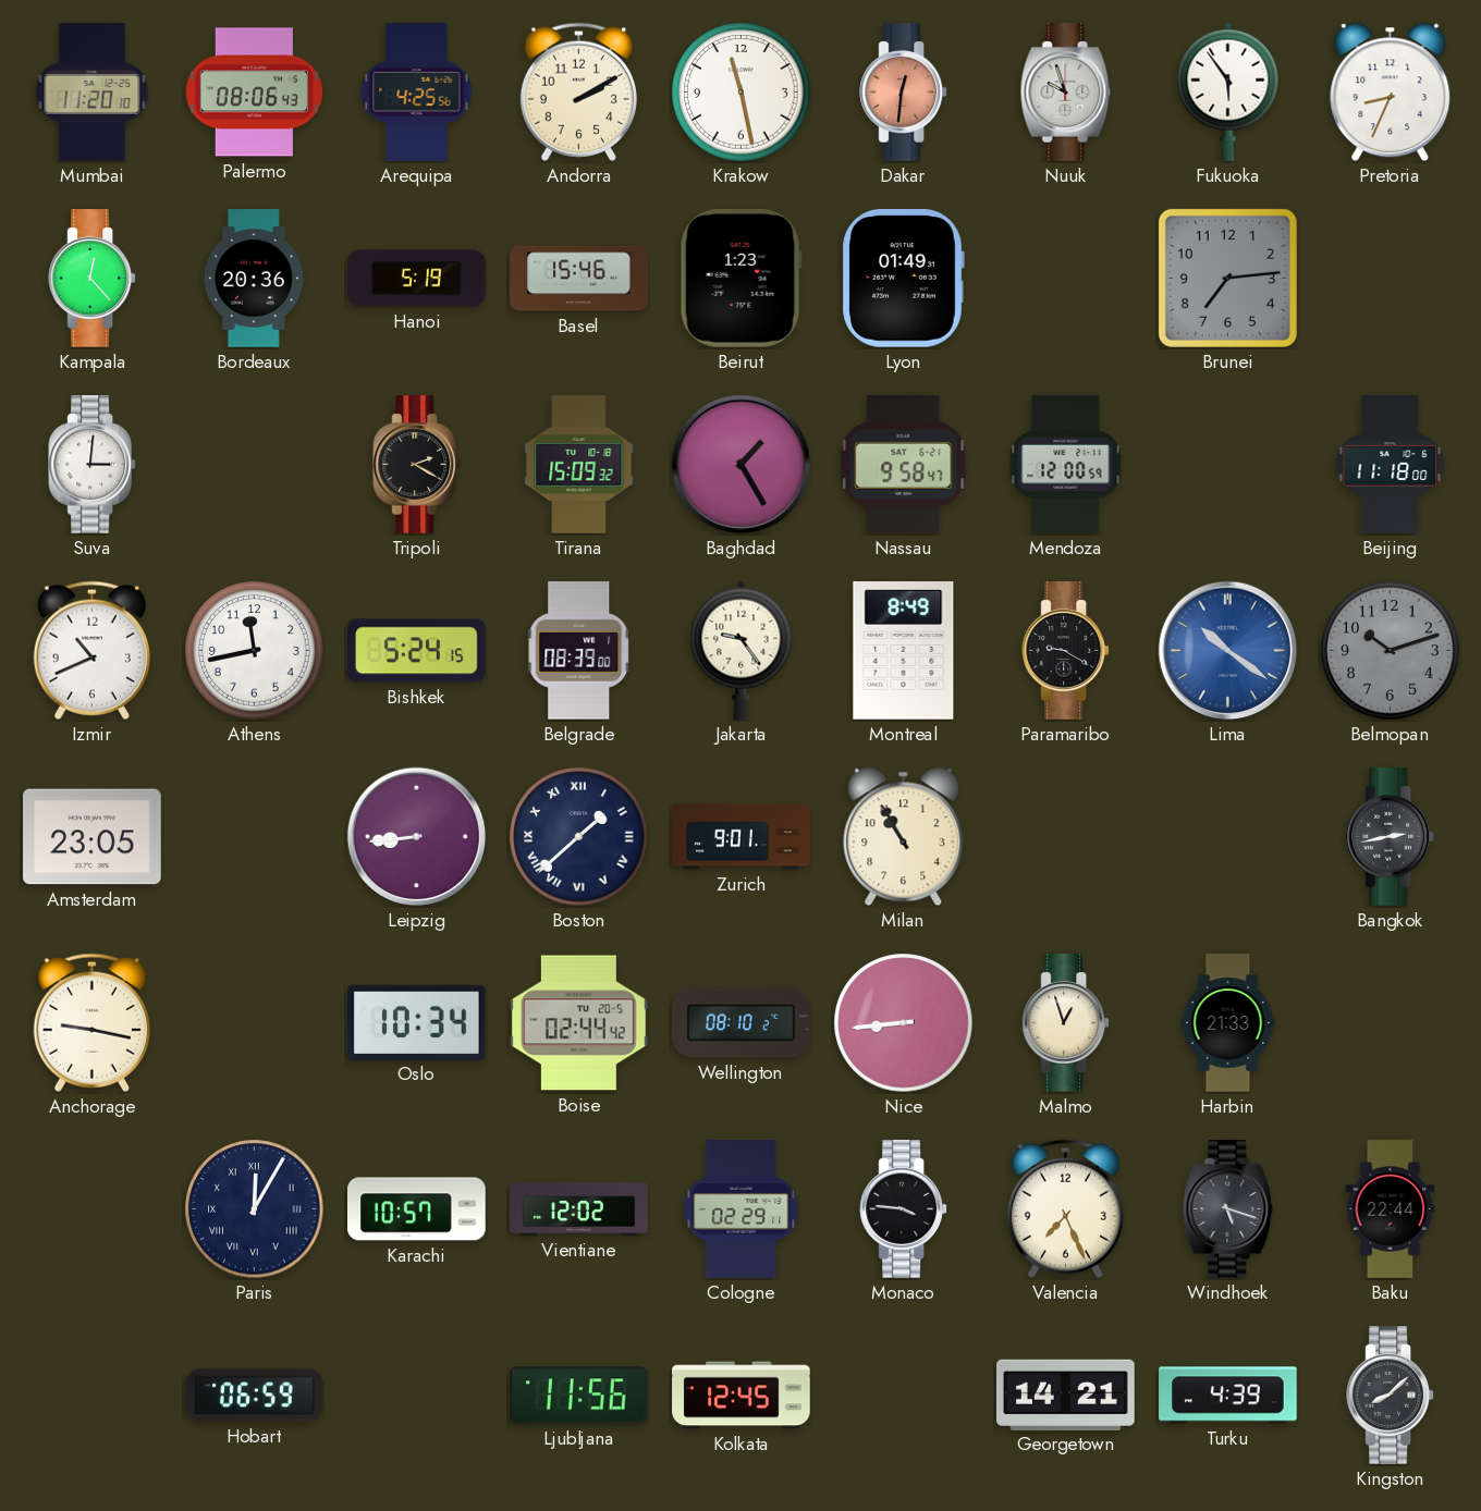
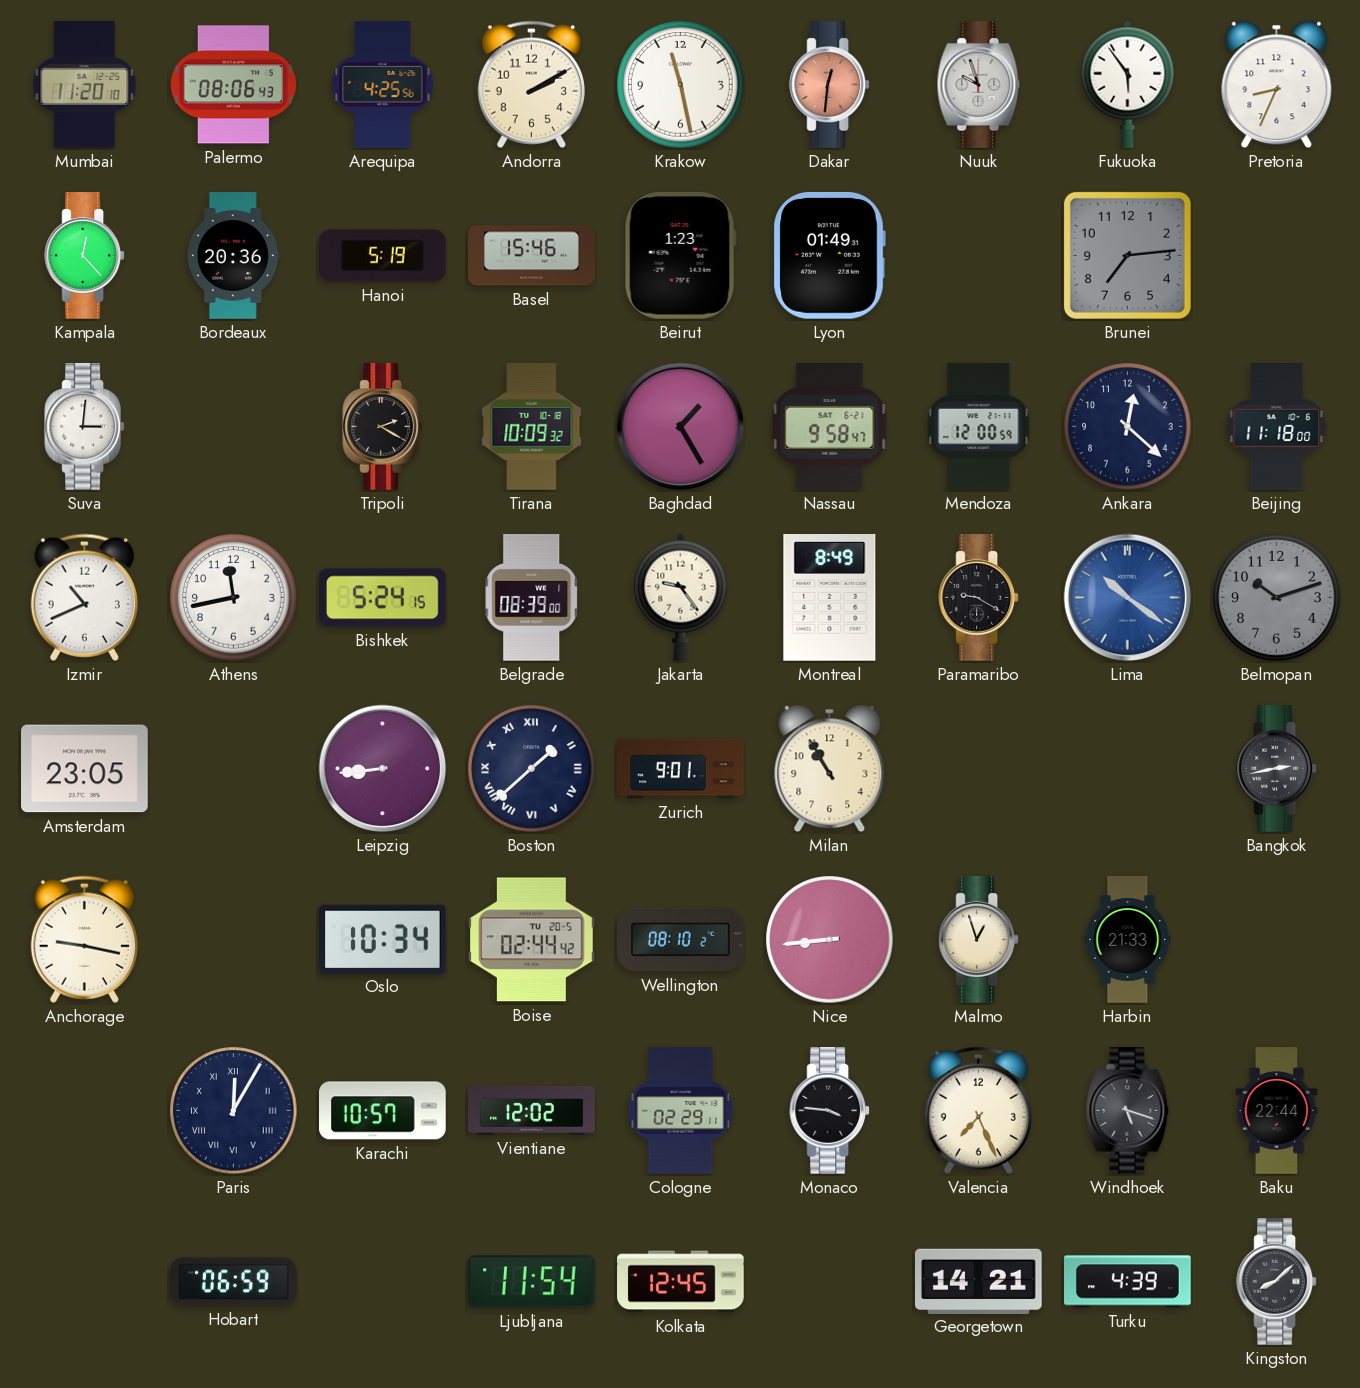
Tirana: 15:09 -> 10:09 (532, 427)
Ankara: none -> 12:22 (1128, 427)
Ljubljana: 11:56 -> 11:54 (531, 1282)
